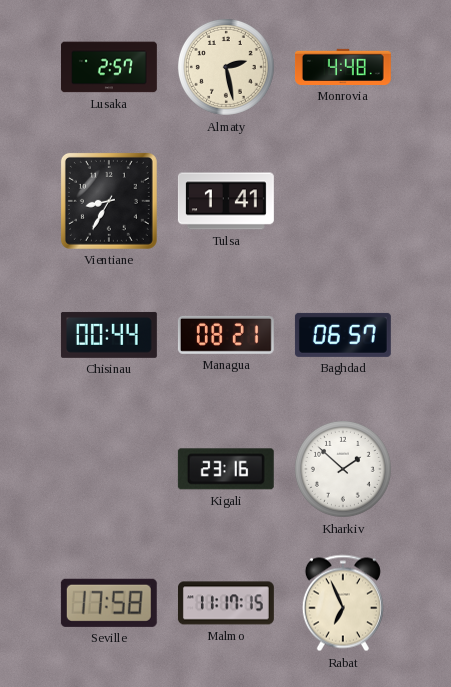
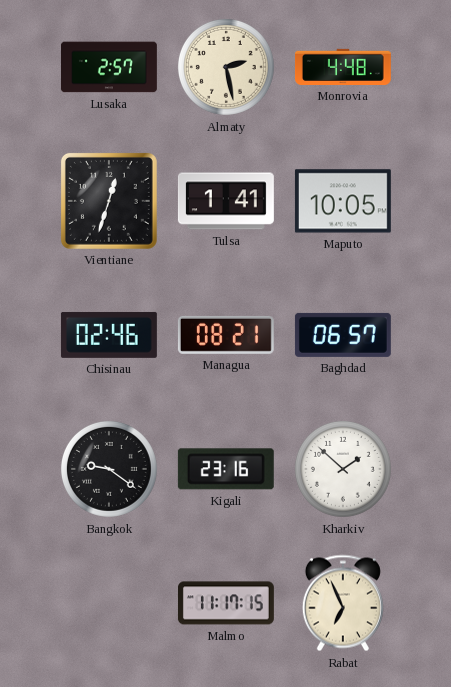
Vientiane: 8:35 -> 12:33 (109, 201)
Maputo: none -> 10:05 (343, 201)
Chisinau: 00:44 -> 02:46 (109, 335)
Bangkok: none -> 9:21 (109, 469)
Seville: 17:58 -> none (109, 603)
